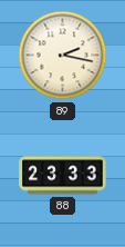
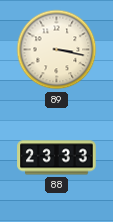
89: 2:17 -> 3:17 (57, 50)
